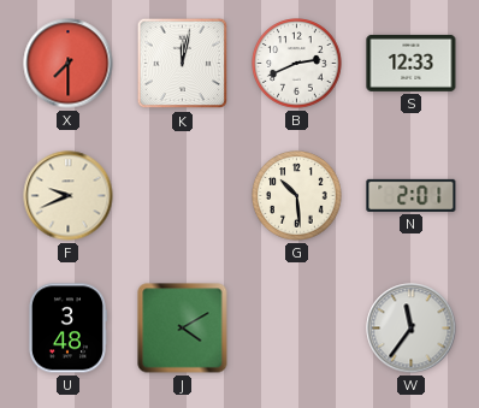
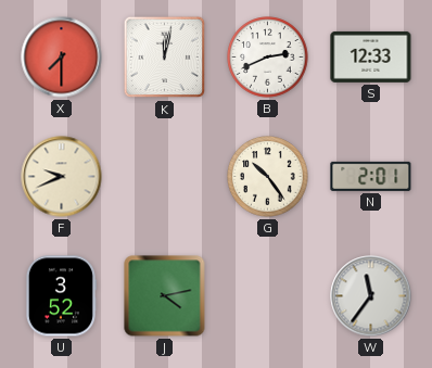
G: 10:29 -> 10:24 (268, 177)
U: 3:48 -> 3:52 (61, 296)
J: 4:10 -> 4:13 (165, 296)
